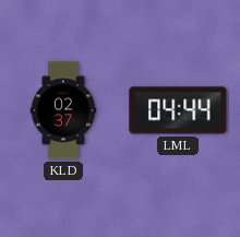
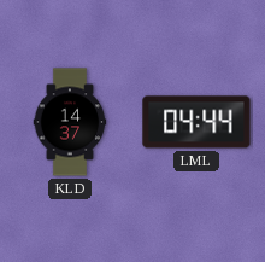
KLD: 02:37 -> 14:37 (70, 122)
